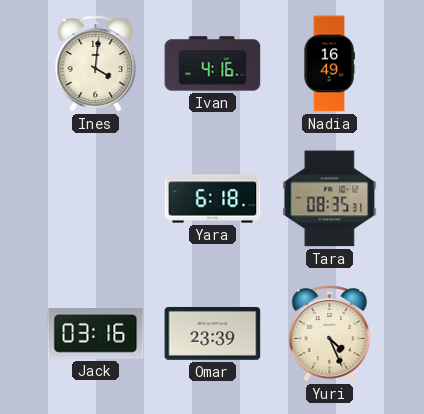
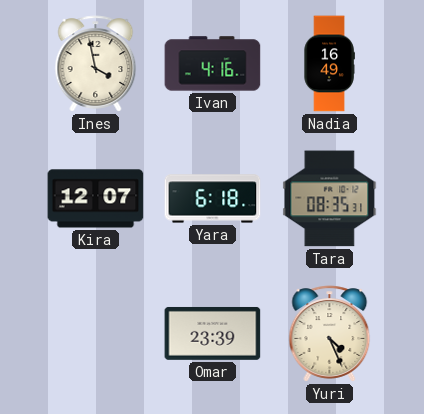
Ines: 4:01 -> 3:58 (96, 64)
Kira: none -> 12:07 (96, 199)
Jack: 03:16 -> none (96, 334)
